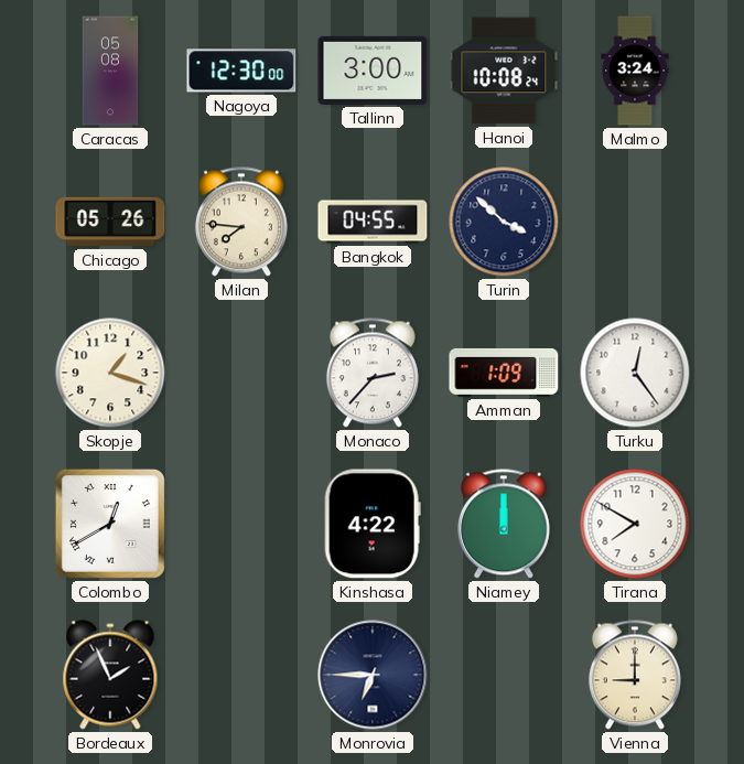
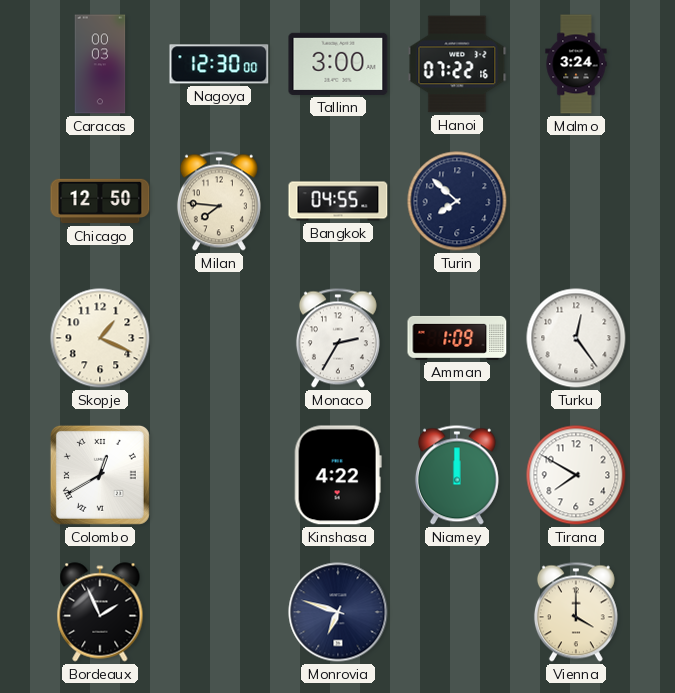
Caracas: 05:08 -> 00:03 (100, 64)
Hanoi: 10:08 -> 07:22 (457, 64)
Chicago: 05:26 -> 12:50 (100, 201)
Turin: 3:52 -> 7:52 (457, 201)
Skopje: 1:18 -> 1:19 (100, 338)
Monaco: 2:37 -> 2:35 (338, 338)
Monrovia: 6:45 -> 6:48 (338, 612)
Vienna: 9:00 -> 4:00 (576, 612)
